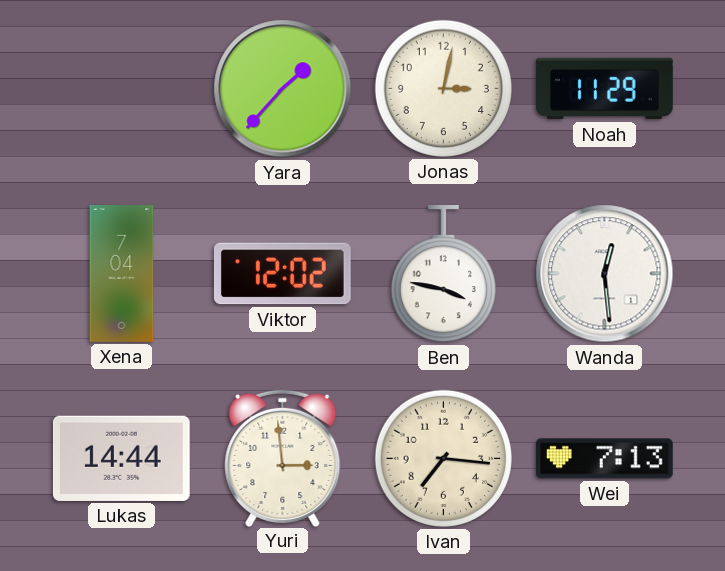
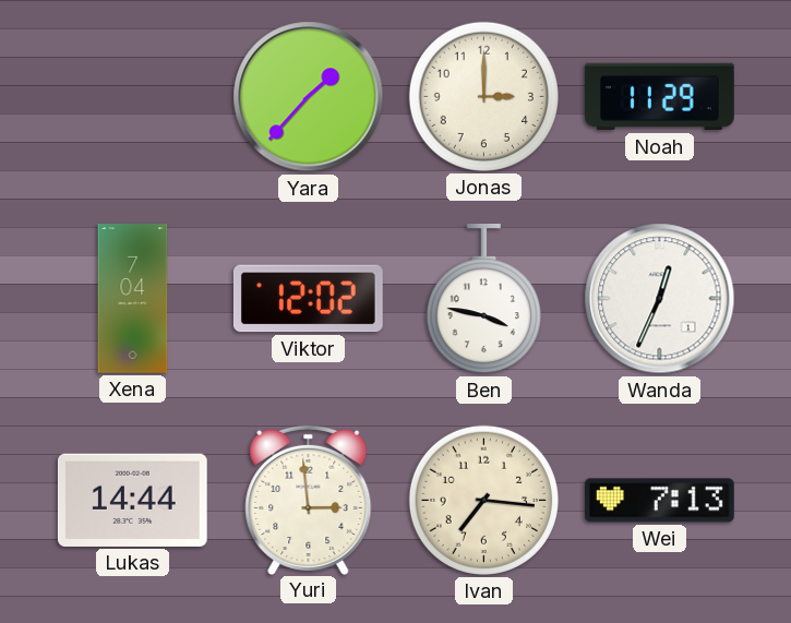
Jonas: 3:02 -> 3:00 (483, 96)
Wanda: 12:29 -> 12:34 (660, 299)
